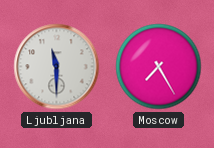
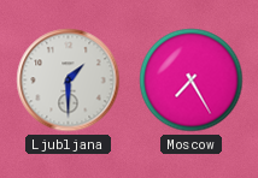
Ljubljana: 11:30 -> 1:30 (69, 81)
